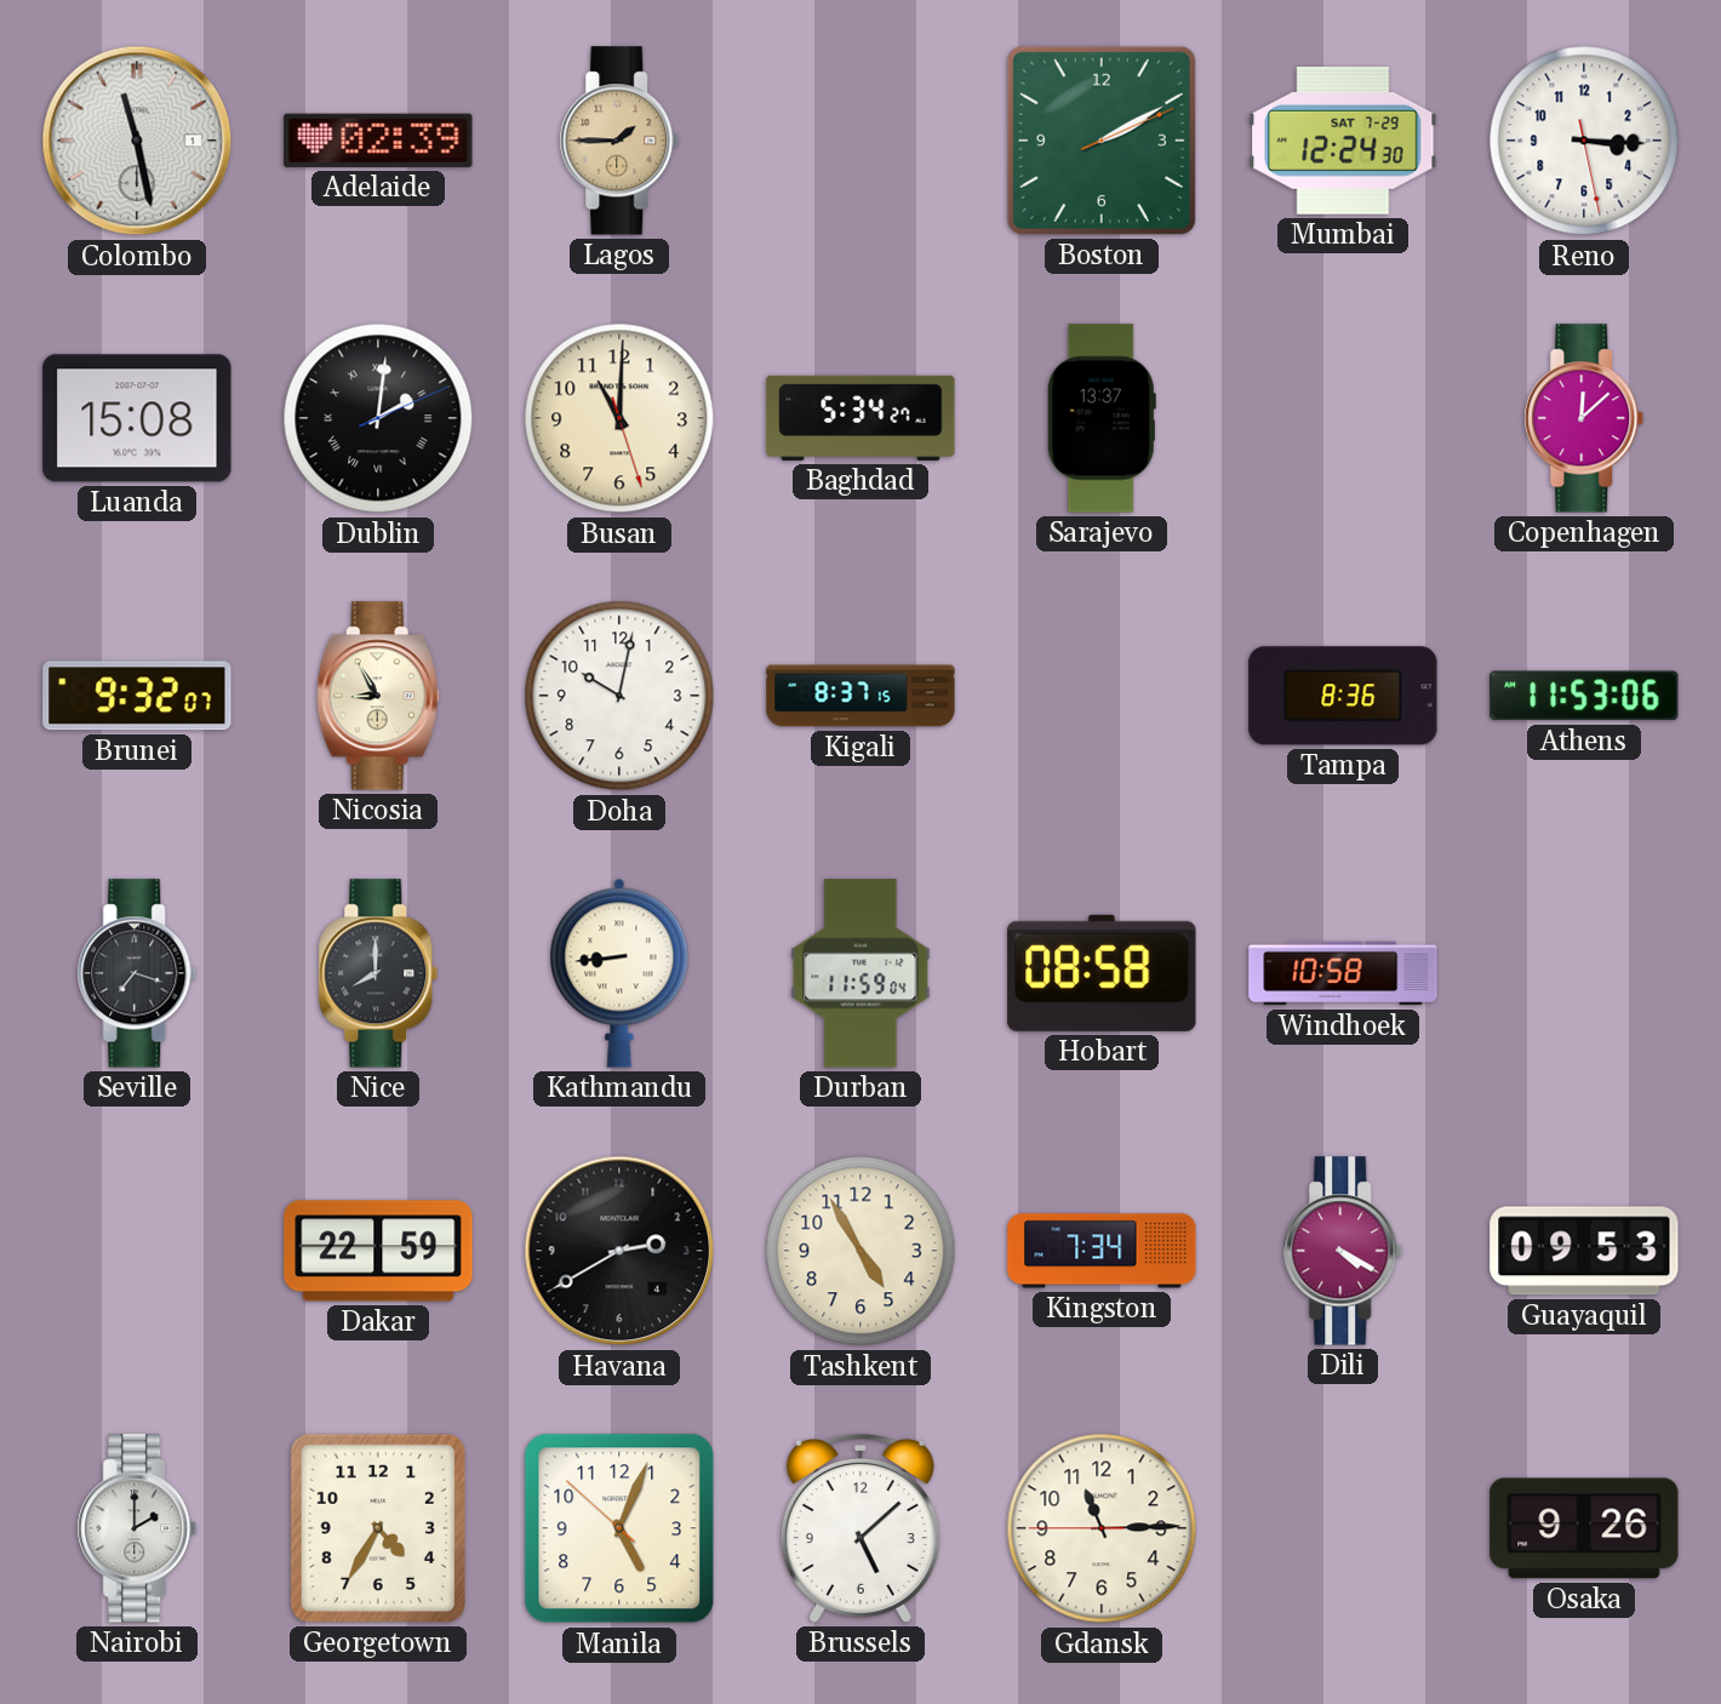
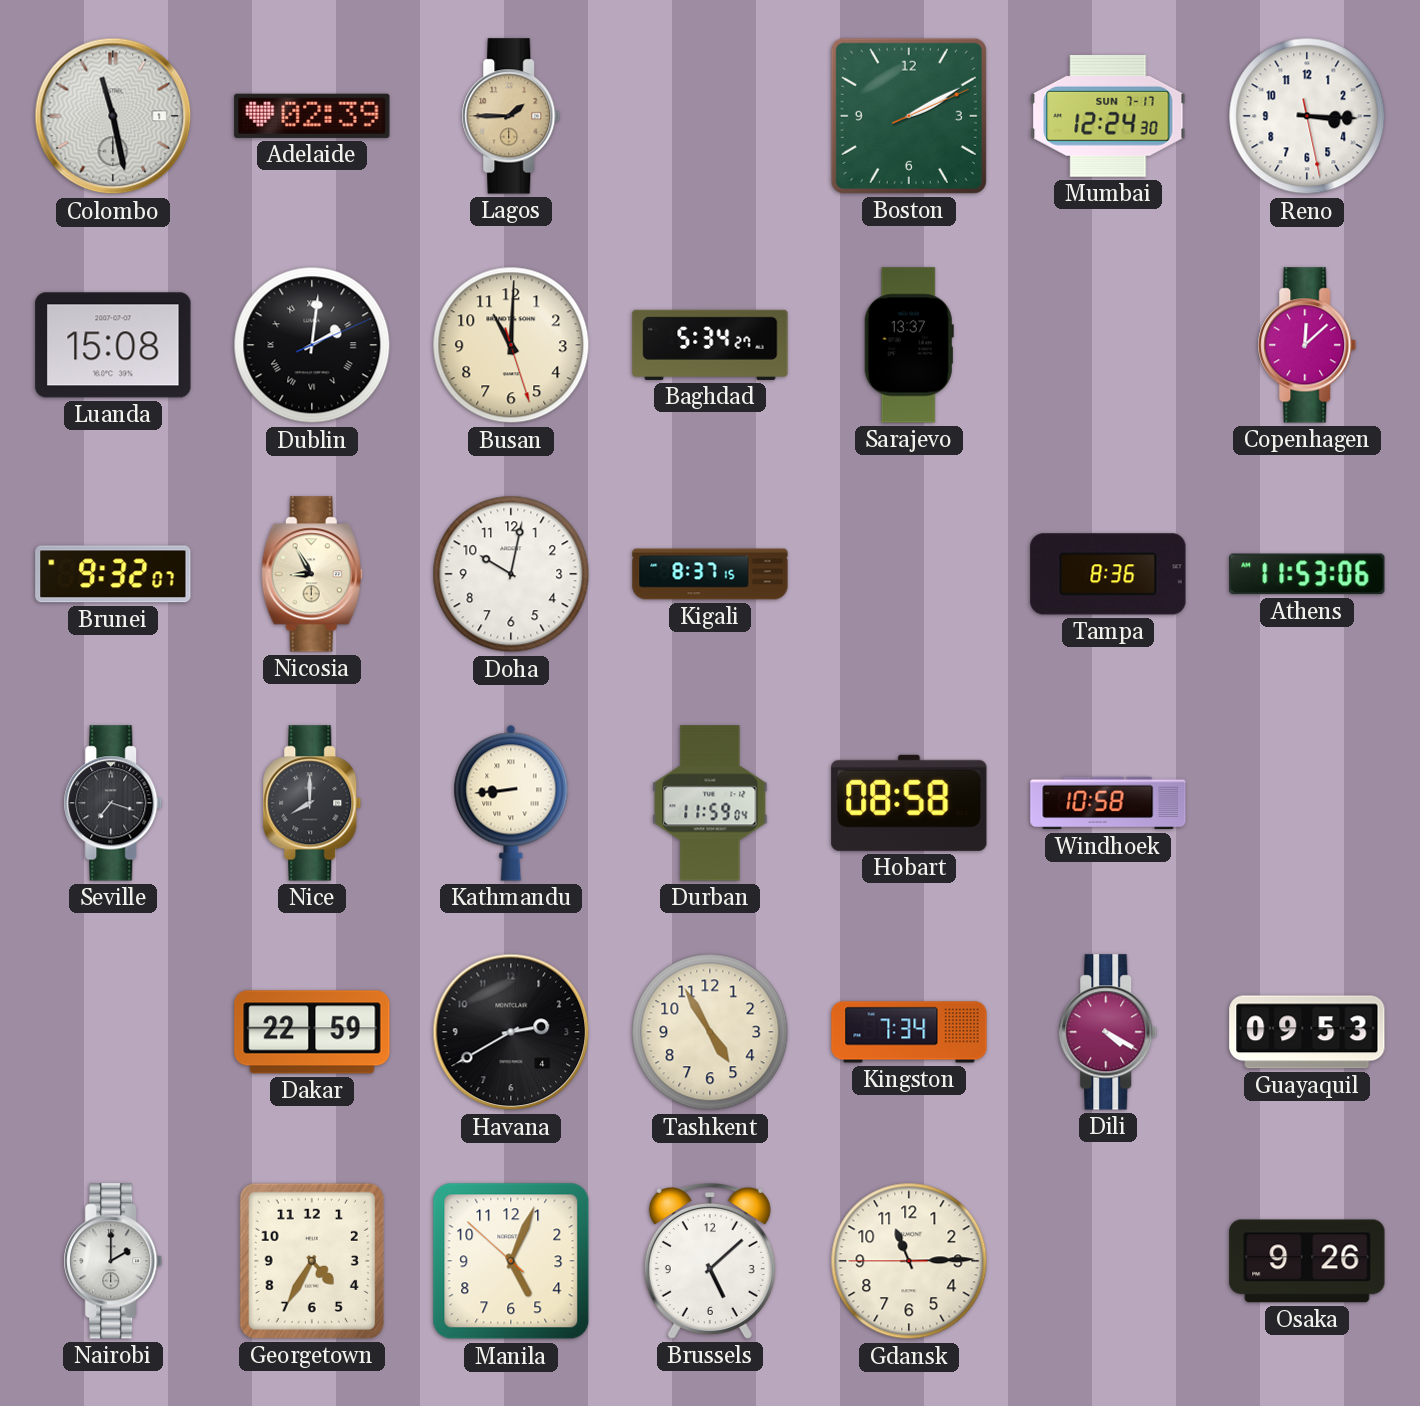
Mumbai date: SAT 7-29 -> SUN 7-17 (1108, 116)
